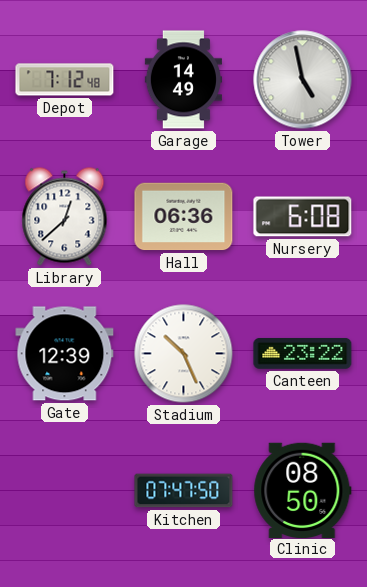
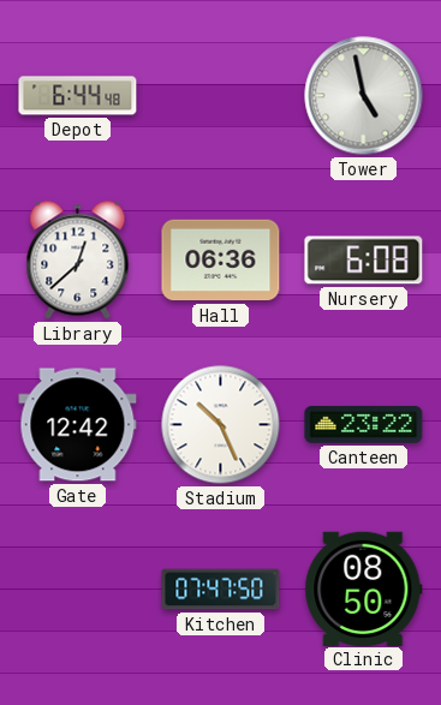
Depot: 7:12 -> 6:44 (78, 96)
Garage: 14:49 -> none (183, 80)
Gate: 12:39 -> 12:42 (78, 425)
